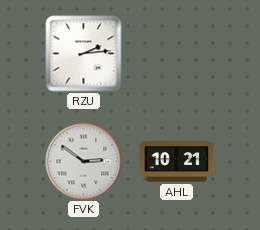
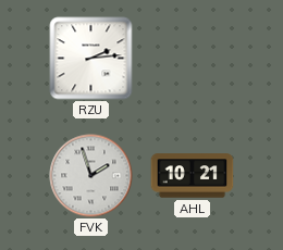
FVK: 2:51 -> 1:57 (91, 176)
